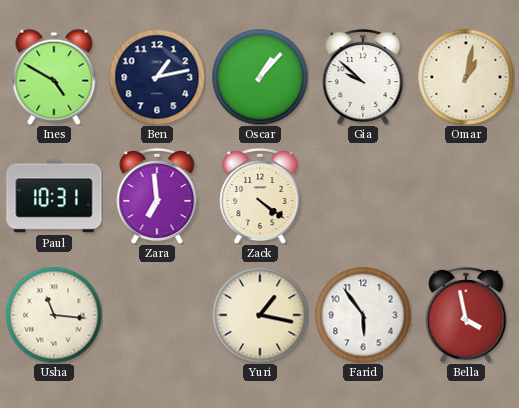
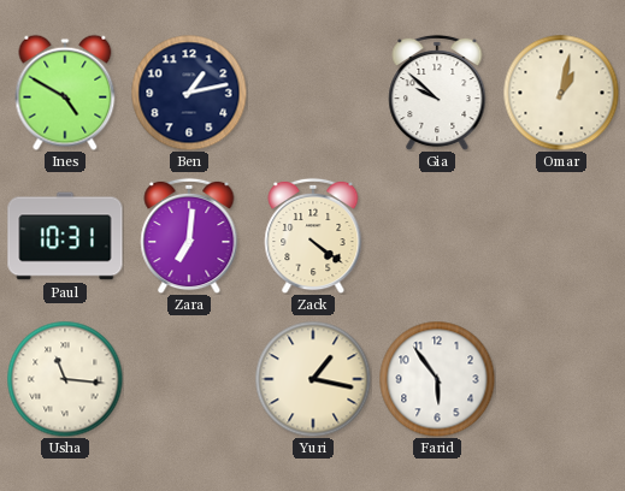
Oscar: 1:07 -> none (260, 77)
Zara: 6:59 -> 7:01 (189, 236)
Bella: 3:58 -> none (466, 315)
